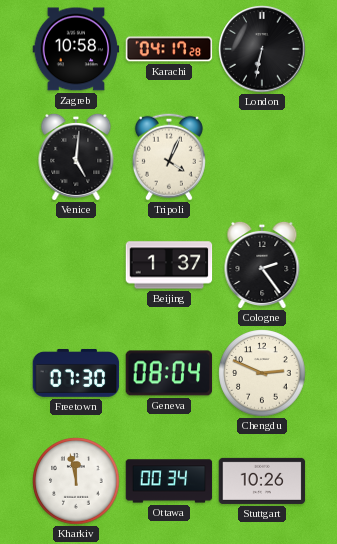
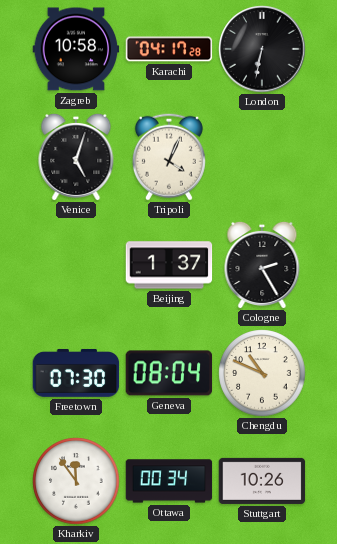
Venice: 5:01 -> 5:03 (76, 156)
Cologne: 2:24 -> 2:25 (262, 264)
Chengdu: 2:49 -> 10:49 (262, 373)
Kharkiv: 11:58 -> 11:54 (76, 481)
